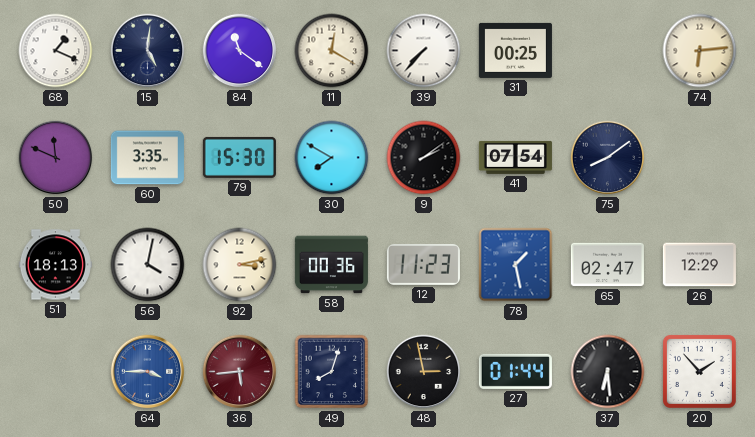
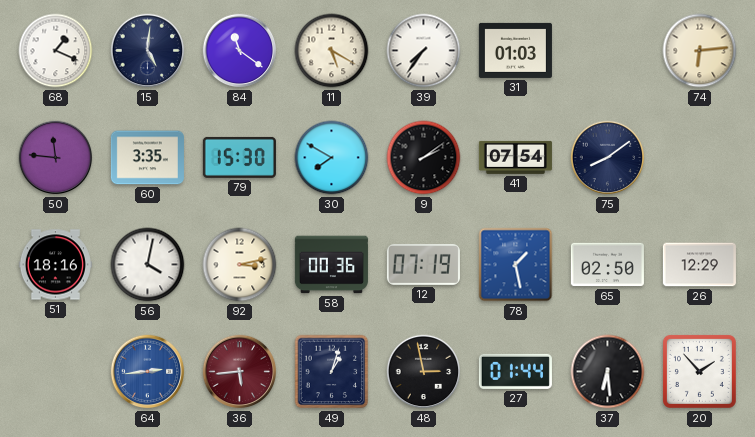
11: 12:20 -> 5:20 (332, 51)
39: 7:37 -> 7:36 (424, 51)
31: 00:25 -> 01:03 (515, 50)
50: 11:49 -> 11:46 (56, 158)
51: 18:13 -> 18:16 (55, 265)
12: 11:23 -> 07:19 (423, 265)
65: 02:47 -> 02:50 (607, 265)
64: 3:45 -> 2:44 (148, 372)
49: 8:03 -> 1:03 (332, 372)
